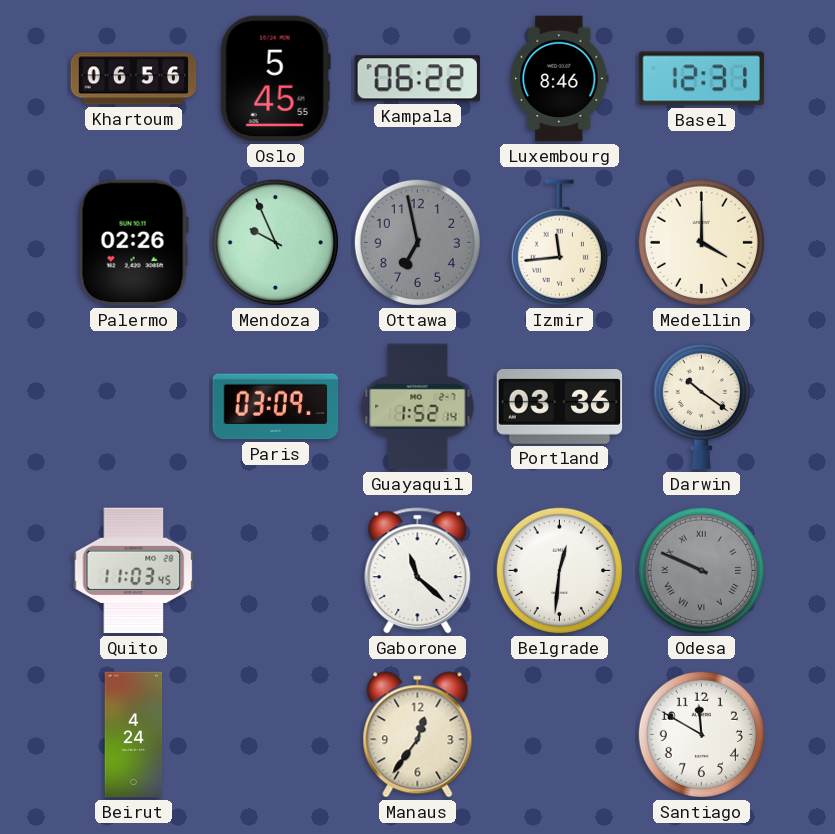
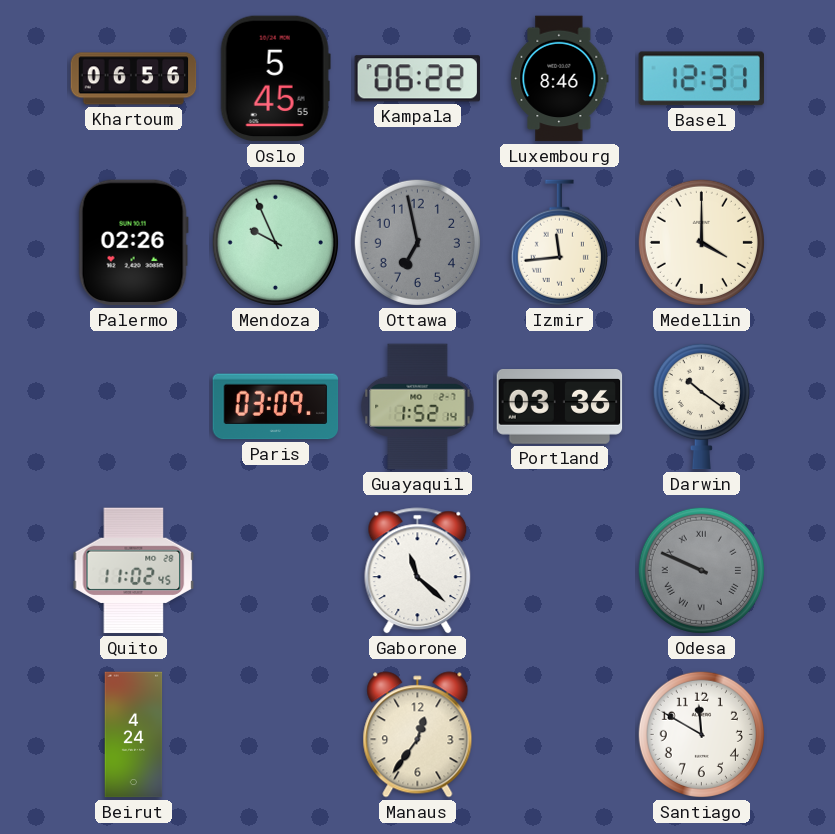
Quito: 11:03 -> 11:02 (134, 571)
Belgrade: 12:31 -> none (559, 570)
